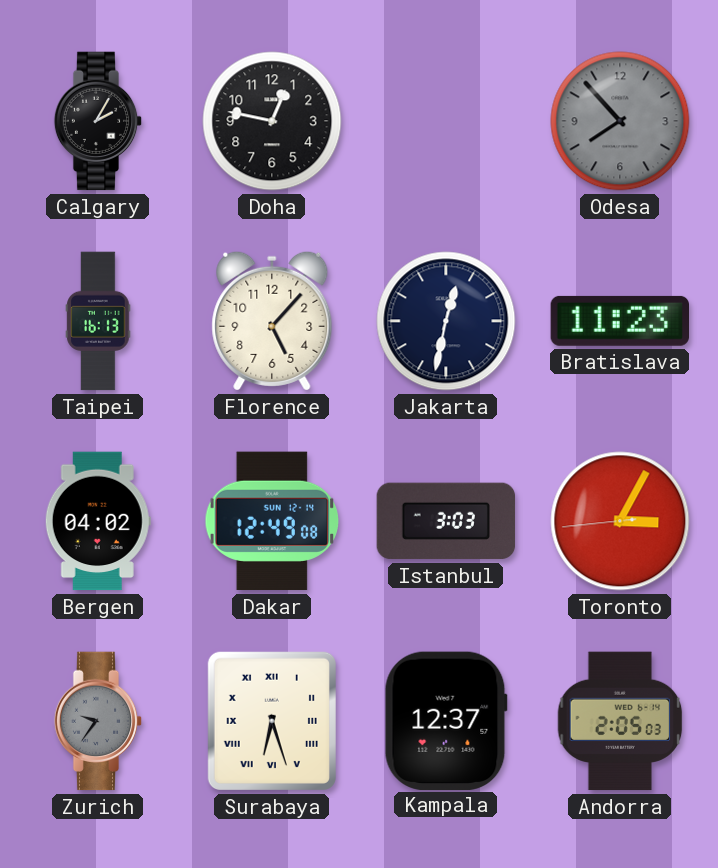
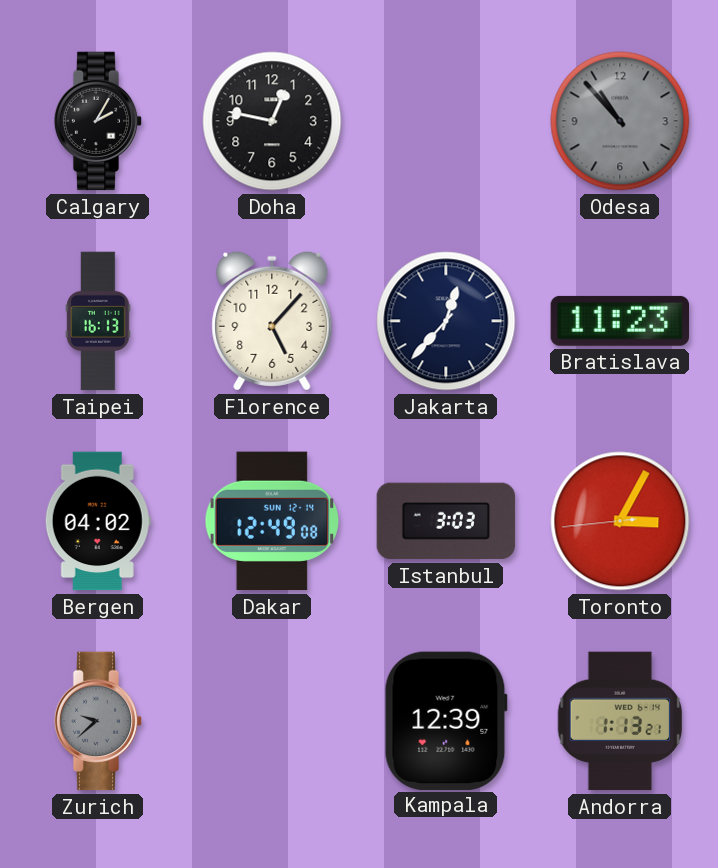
Odesa: 7:53 -> 10:53 (620, 121)
Jakarta: 12:32 -> 12:37 (446, 321)
Zurich: 9:36 -> 9:38 (98, 721)
Surabaya: 6:27 -> none (272, 721)
Kampala: 12:37 -> 12:39 (446, 720)
Andorra: 2:05 -> 1:13 (620, 721)
